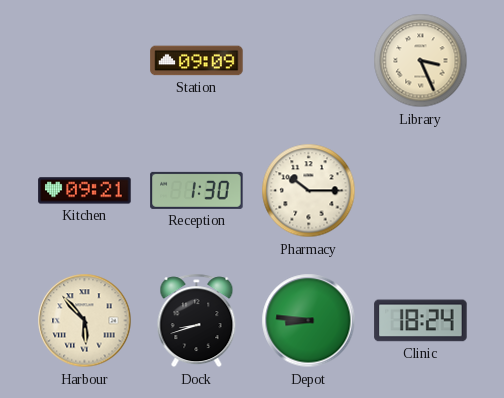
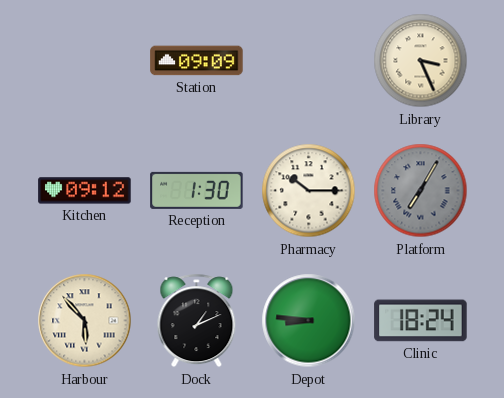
Kitchen: 09:21 -> 09:12 (85, 191)
Platform: none -> 7:05 (421, 191)
Dock: 8:42 -> 1:11 (197, 321)
